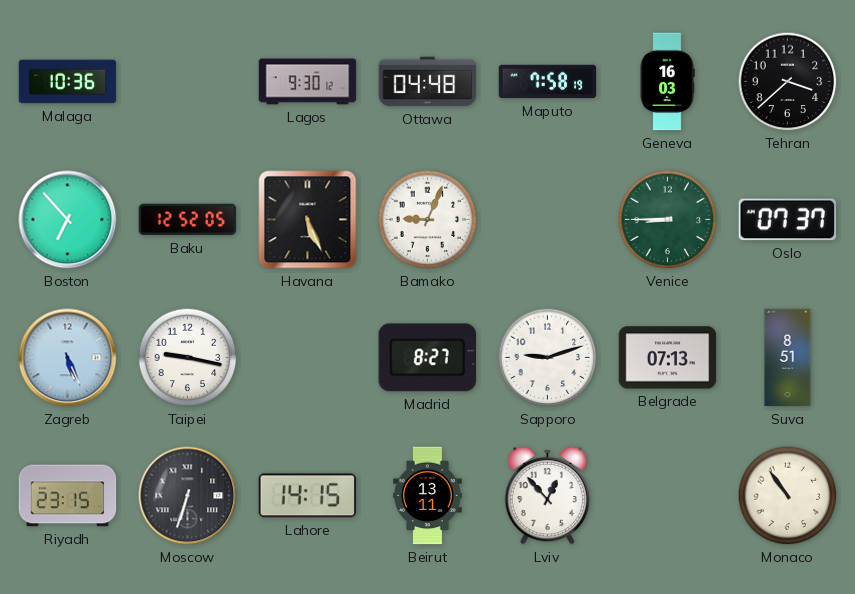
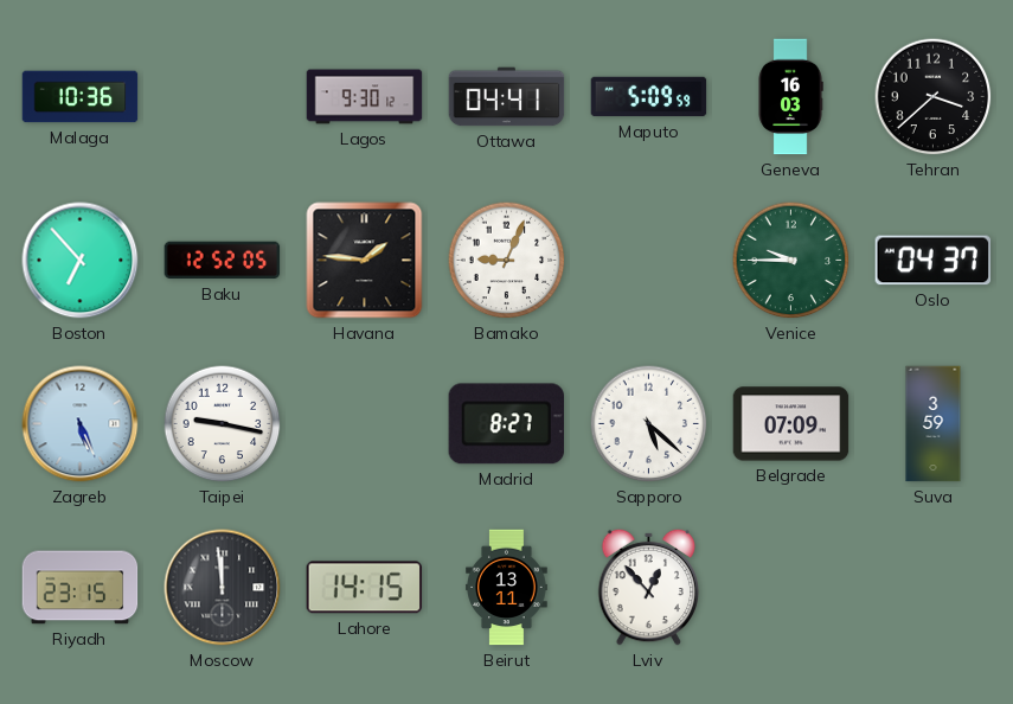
Ottawa: 04:48 -> 04:41 (507, 97)
Maputo: 7:58 -> 5:09 (649, 97)
Havana: 5:26 -> 1:46 (365, 261)
Venice: 8:45 -> 9:45 (791, 261)
Oslo: 07:37 -> 04:37 (934, 261)
Sapporo: 9:12 -> 5:22 (649, 424)
Belgrade: 07:13 -> 07:09 (791, 424)
Suva: 8:51 -> 3:59 (934, 424)
Moscow: 6:33 -> 11:59 (223, 588)
Monaco: 10:54 -> none (788, 496)
